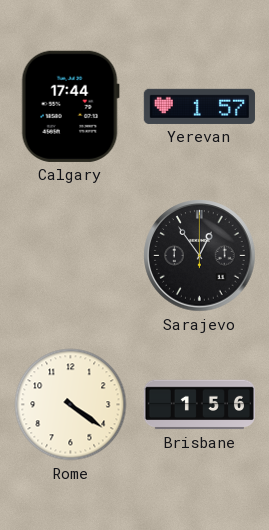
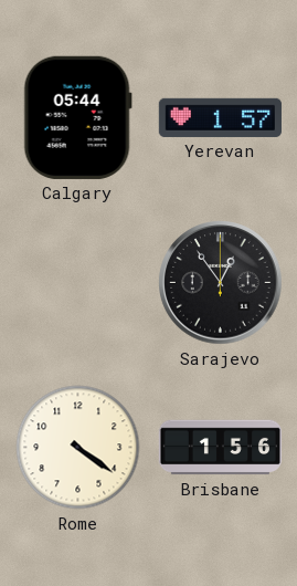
Calgary: 17:44 -> 05:44 (77, 117)
